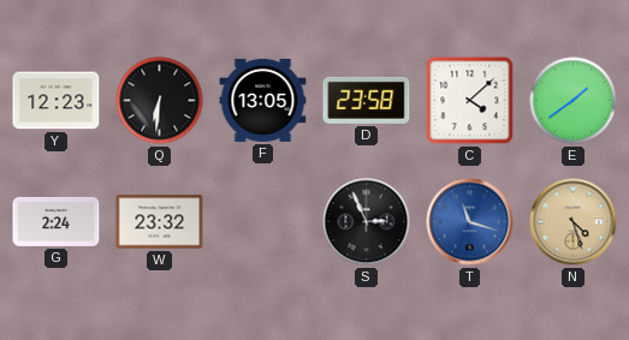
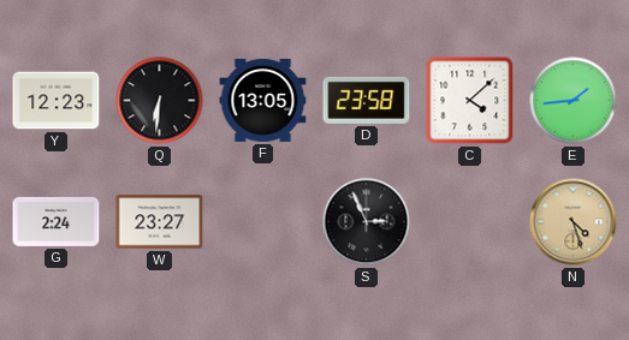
E: 1:39 -> 1:44 (574, 101)
W: 23:32 -> 23:27 (160, 222)
T: 11:18 -> none (470, 222)
